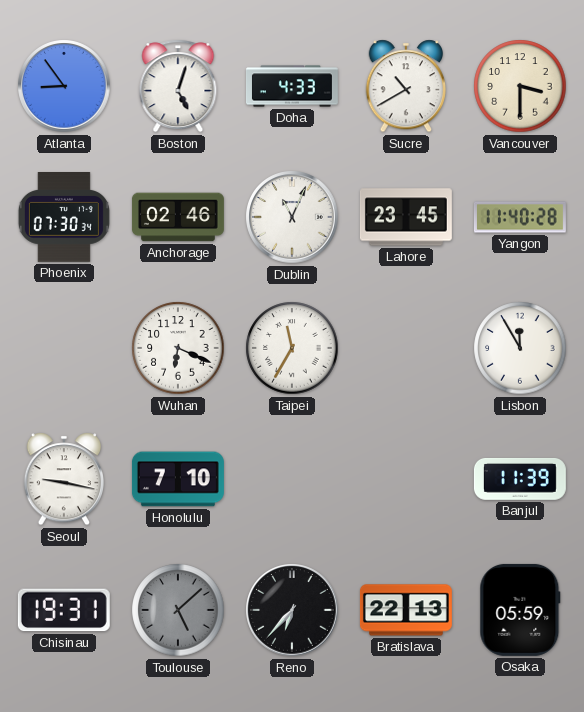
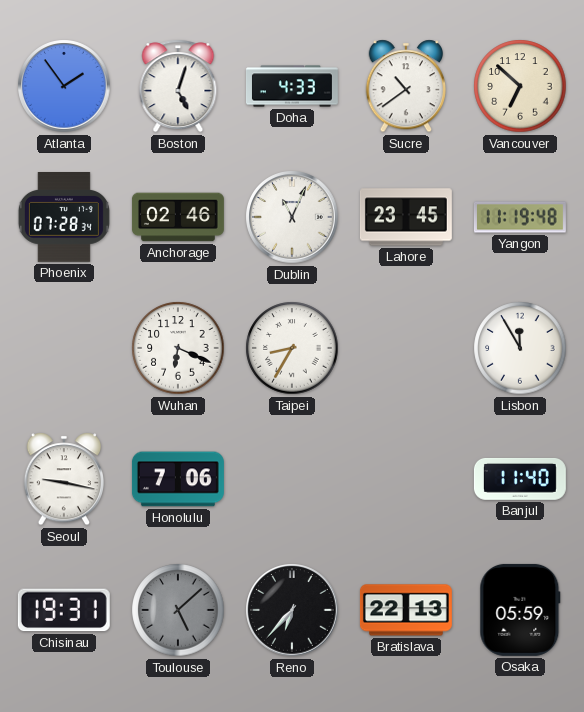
Atlanta: 8:54 -> 1:54 (64, 86)
Sucre: 10:40 -> 10:39 (405, 86)
Vancouver: 3:30 -> 6:52 (520, 86)
Phoenix: 07:30 -> 07:28 (64, 218)
Yangon: 11:40 -> 11:19 (520, 217)
Taipei: 11:35 -> 8:35 (292, 348)
Honolulu: 7:10 -> 7:06 (178, 479)
Banjul: 11:39 -> 11:40 (520, 479)
